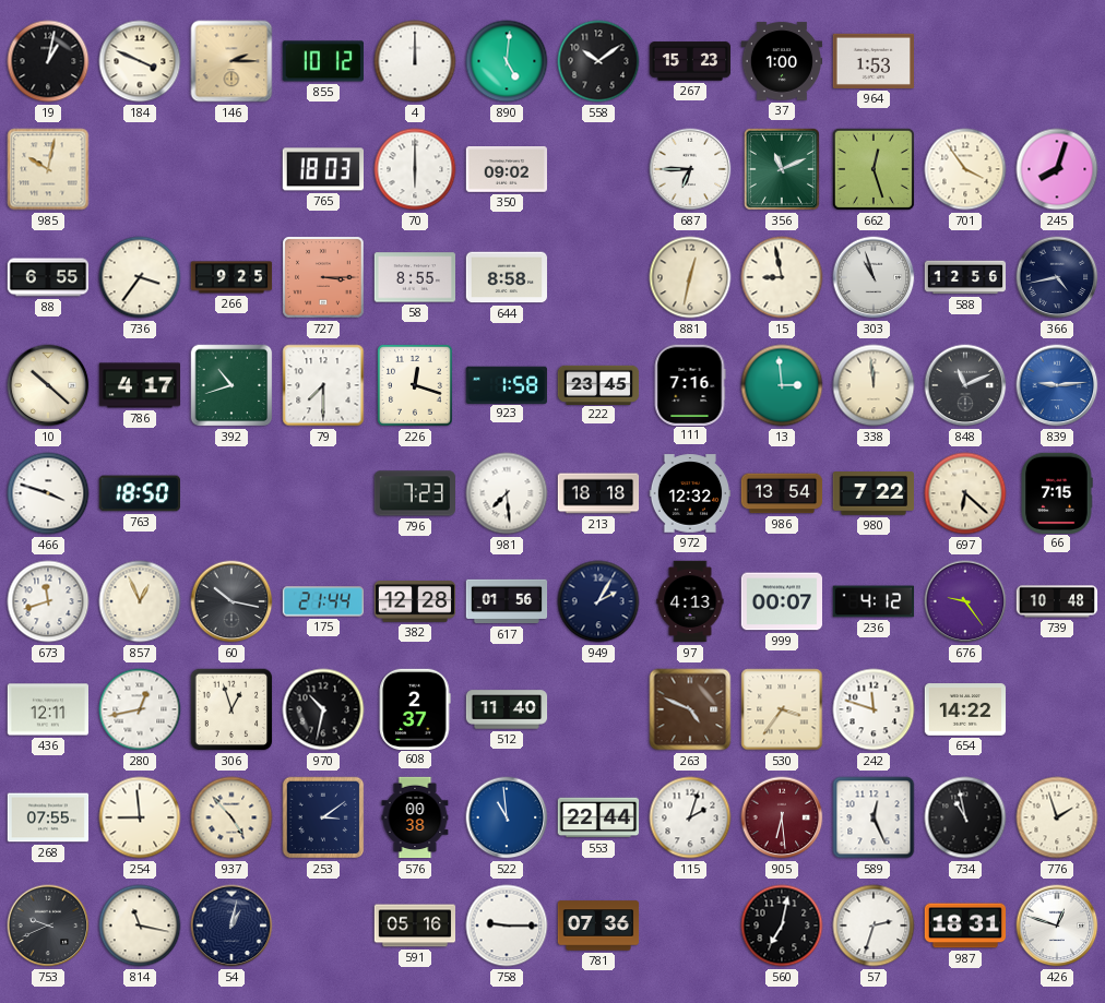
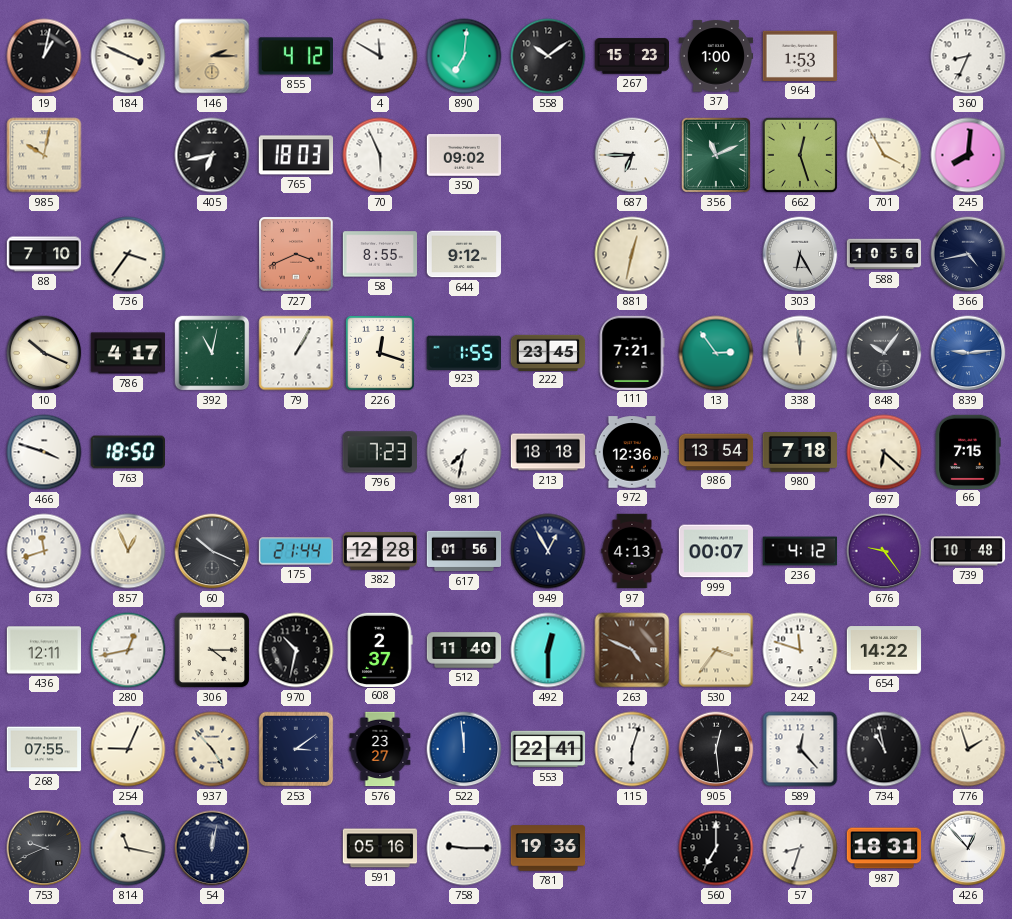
855: 10:12 -> 4:12 (295, 56)
4: 12:00 -> 11:50 (380, 56)
890: 5:01 -> 7:01 (464, 56)
360: none -> 8:34 (968, 56)
405: none -> 6:43 (212, 155)
70: 6:00 -> 5:56 (380, 155)
701: 3:54 -> 3:55 (884, 155)
245: 8:03 -> 8:01 (968, 155)
88: 6:55 -> 7:10 (44, 254)
266: 9:25 -> none (231, 277)
727: 3:15 -> 3:41 (296, 254)
644: 8:58 -> 9:12 (464, 254)
15: 8:58 -> none (782, 277)
303: 10:57 -> 6:25 (800, 254)
588: 12:56 -> 10:56 (884, 254)
10: 10:22 -> 10:19 (44, 353)
392: 10:42 -> 11:02 (212, 353)
79: 7:30 -> 1:05 (296, 353)
923: 1:58 -> 1:55 (464, 352)
111: 7:16 -> 7:21 (632, 352)
13: 2:59 -> 2:54 (716, 353)
848: 11:11 -> 10:06 (884, 353)
981: 7:29 -> 7:32 (464, 452)
972: 12:32 -> 12:36 (632, 452)
980: 7:22 -> 7:18 (799, 452)
60: 10:17 -> 10:19 (212, 551)
949: 2:05 -> 12:55 (548, 551)
306: 12:57 -> 4:15 (212, 650)
492: none -> 12:30 (548, 650)
254: 8:59 -> 9:04 (128, 749)
576: 00:38 -> 23:27 (380, 749)
522: 10:59 -> 11:59 (464, 749)
553: 22:44 -> 22:41 (548, 749)
115: 2:03 -> 6:03 (632, 749)
905: 6:29 -> 12:29 (716, 749)
905 dial: burgundy -> black (716, 749)
589: 12:26 -> 12:23 (800, 749)
54: 1:02 -> 12:02 (212, 848)
781: 07:36 -> 19:36 (548, 848)
560: 7:02 -> 7:00 (716, 848)
57: 2:33 -> 8:33 (800, 848)
426: 12:48 -> 12:53 (968, 848)
